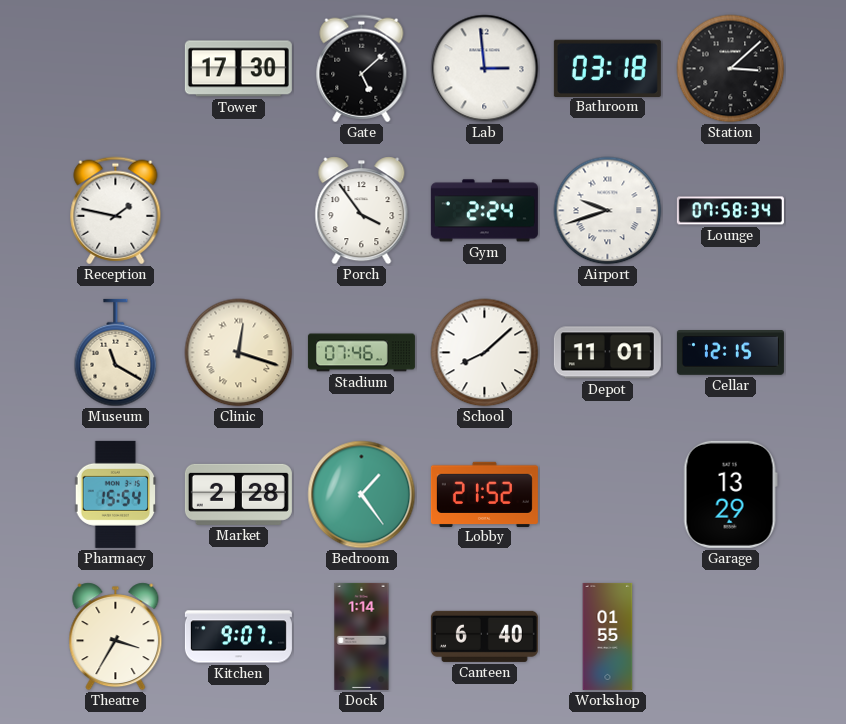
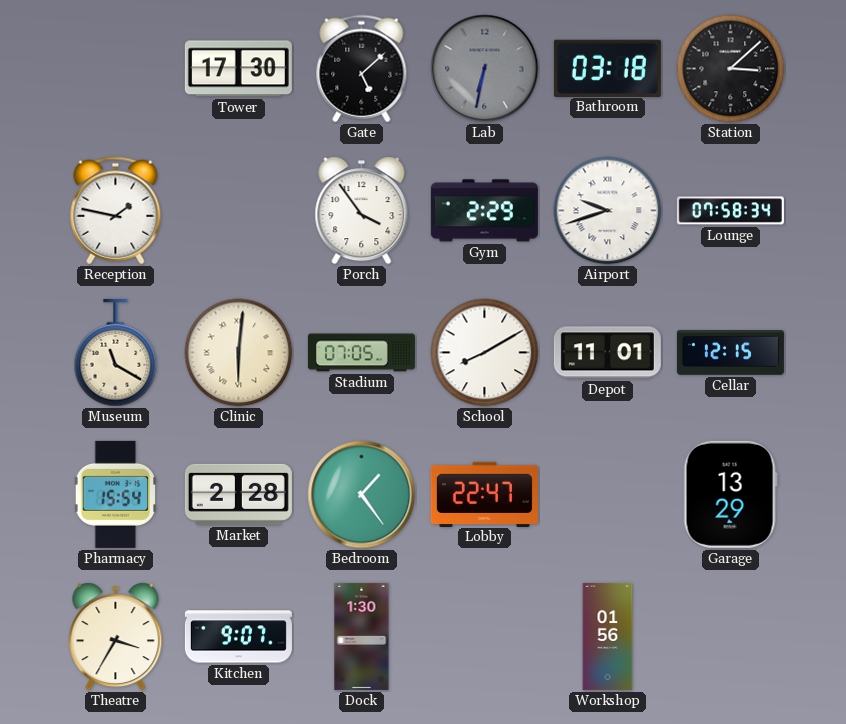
Lab: 2:59 -> 6:32 (485, 69)
Lab dial: white -> grey (485, 69)
Gym: 2:24 -> 2:29 (484, 211)
Clinic: 12:18 -> 6:01 (239, 353)
Stadium: 07:46 -> 07:05 (361, 353)
School: 8:08 -> 8:10 (485, 353)
Lobby: 21:52 -> 22:47 (484, 494)
Dock: 1:14 -> 1:30 (362, 636)
Canteen: 6:40 -> none (484, 636)
Workshop: 01:55 -> 01:56 (608, 636)
